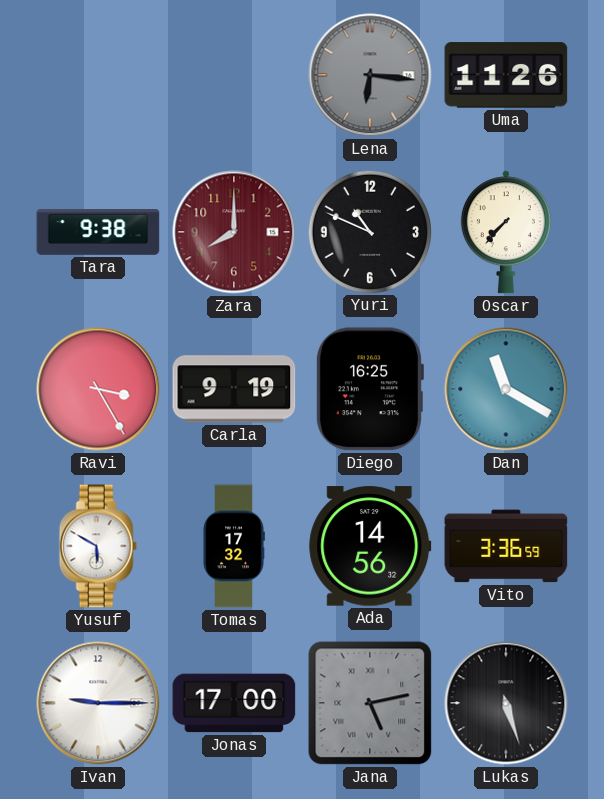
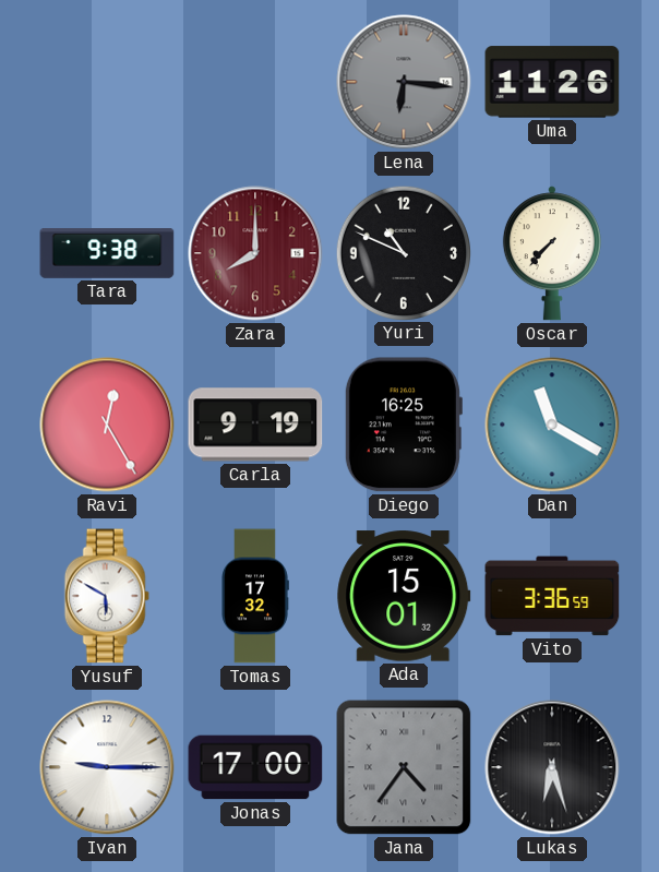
Ravi: 3:25 -> 12:25 (107, 425)
Ada: 14:56 -> 15:01 (404, 596)
Jana: 5:13 -> 4:36 (404, 767)
Lukas: 5:27 -> 6:27 (552, 767)
